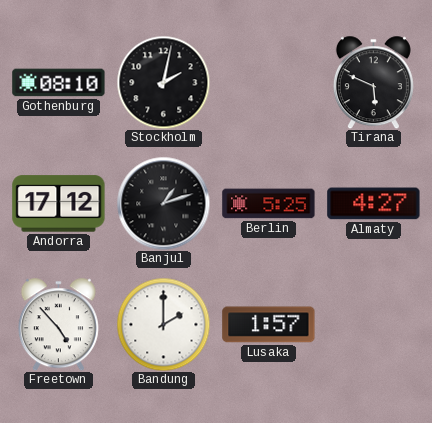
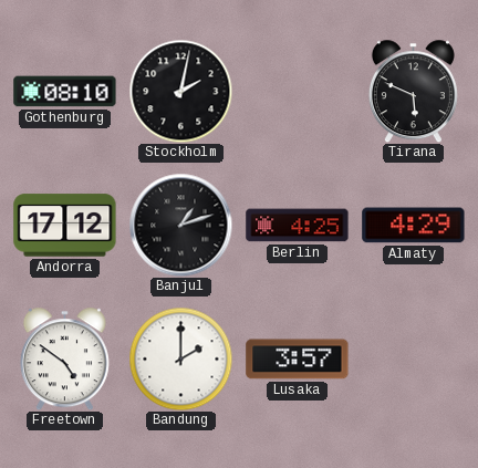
Berlin: 5:25 -> 4:25 (298, 226)
Almaty: 4:27 -> 4:29 (414, 226)
Freetown: 4:53 -> 4:51 (64, 358)
Lusaka: 1:57 -> 3:57 (298, 360)
